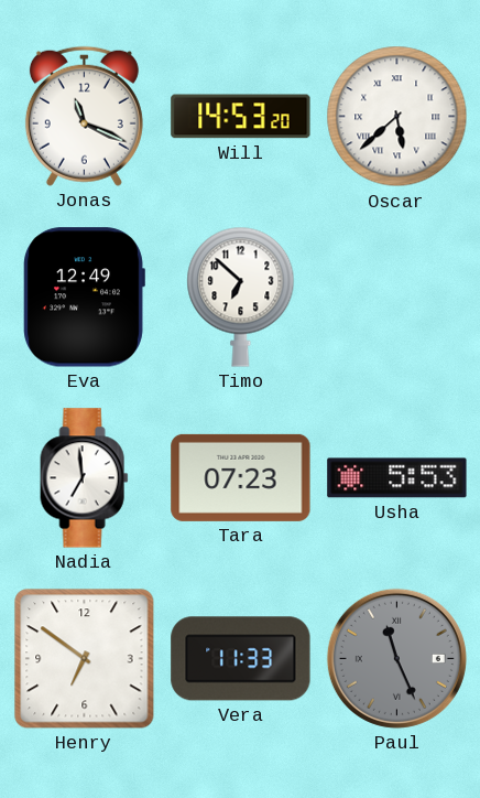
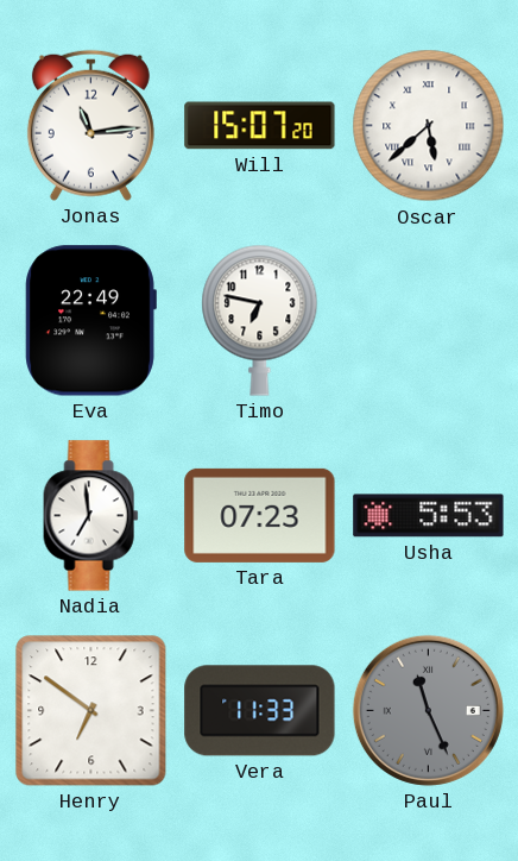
Jonas: 11:19 -> 11:14 (90, 125)
Will: 14:53 -> 15:07 (260, 126)
Eva: 12:49 -> 22:49 (90, 321)
Timo: 6:52 -> 6:47 (260, 320)
